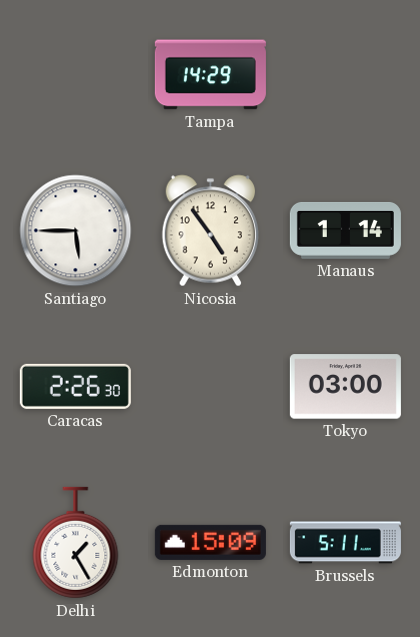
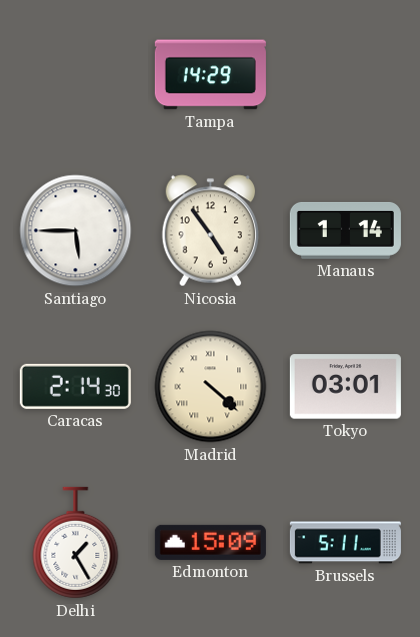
Caracas: 2:26 -> 2:14 (75, 386)
Madrid: none -> 4:22 (211, 387)
Tokyo: 03:00 -> 03:01 (345, 387)
